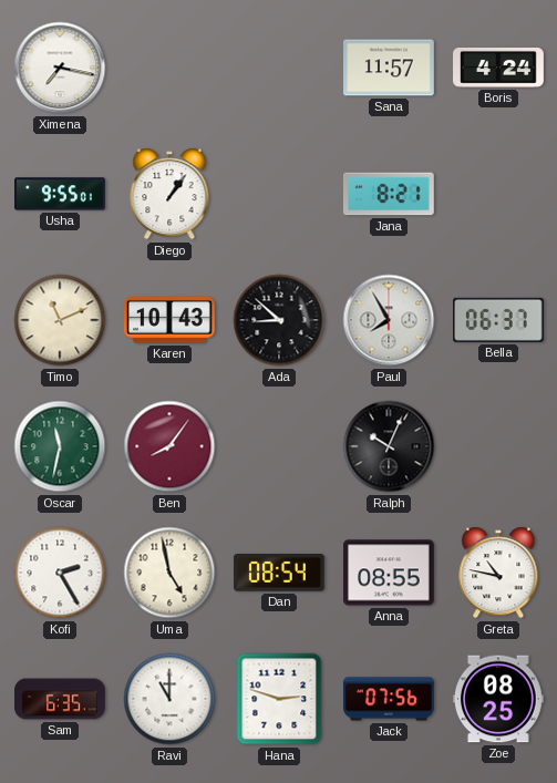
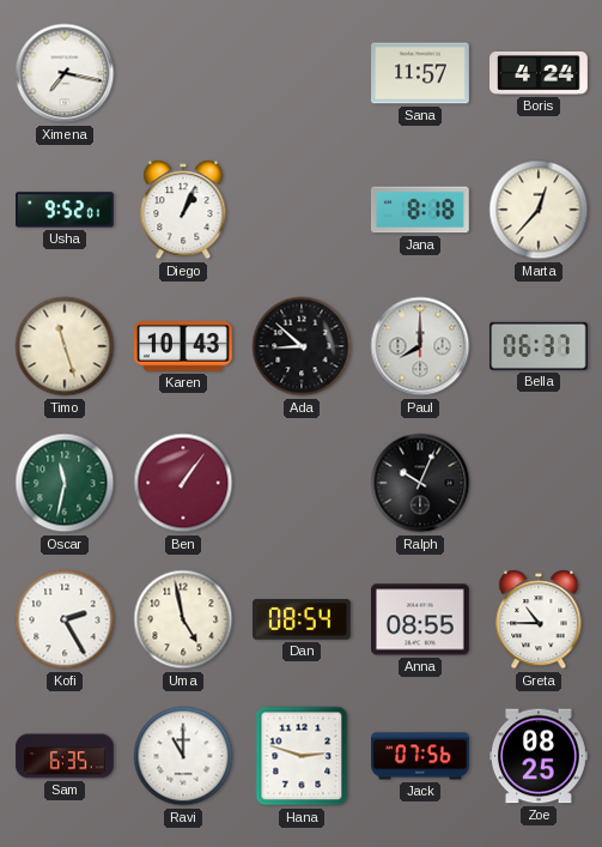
Usha: 9:55 -> 9:52 (66, 210)
Diego: 1:06 -> 1:04 (183, 210)
Jana: 8:21 -> 8:18 (420, 210)
Marta: none -> 12:37 (539, 210)
Timo: 11:11 -> 11:27 (65, 346)
Paul: 7:55 -> 8:00 (420, 346)
Ben: 8:06 -> 1:06 (183, 483)
Greta: 10:47 -> 10:45 (539, 619)
